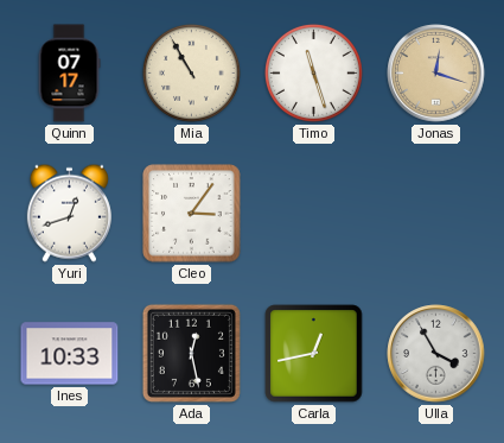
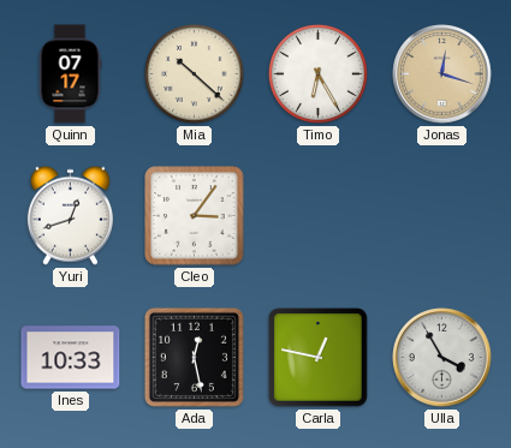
Mia: 10:55 -> 10:22 (194, 73)
Timo: 11:27 -> 6:25 (317, 73)
Carla: 12:43 -> 12:47 (319, 358)
